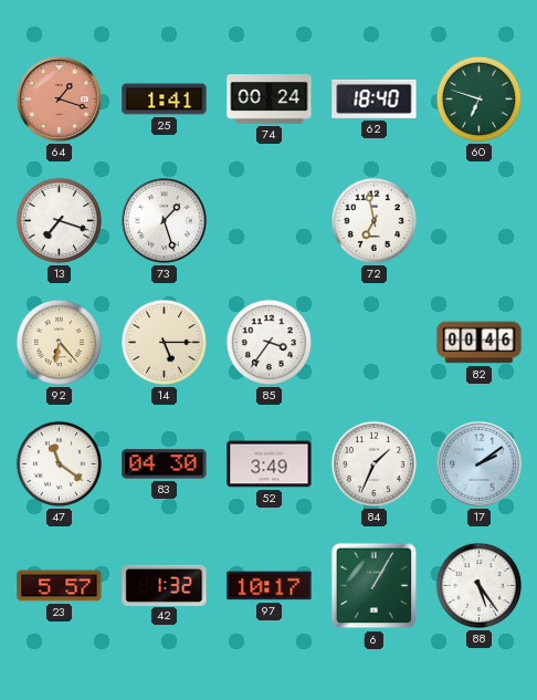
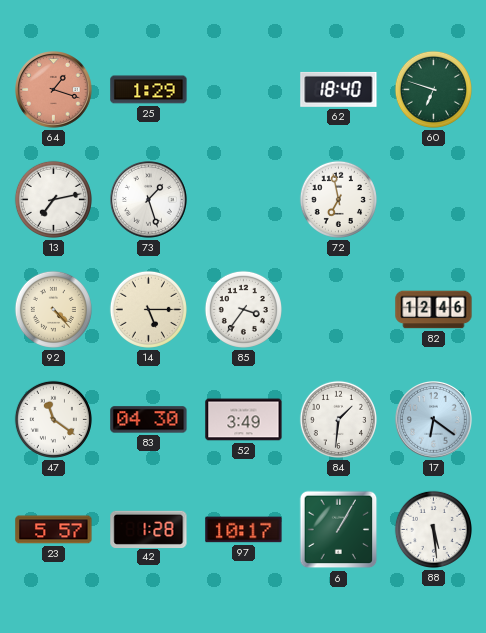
25: 1:41 -> 1:29 (149, 90)
74: 00:24 -> none (270, 100)
13: 7:18 -> 7:13 (53, 199)
92: 6:23 -> 4:23 (53, 309)
82: 00:46 -> 12:46 (434, 310)
84: 1:34 -> 1:31 (338, 419)
17: 2:09 -> 6:21 (434, 420)
42: 1:32 -> 1:28 (149, 529)
88: 5:24 -> 5:29 (433, 529)
